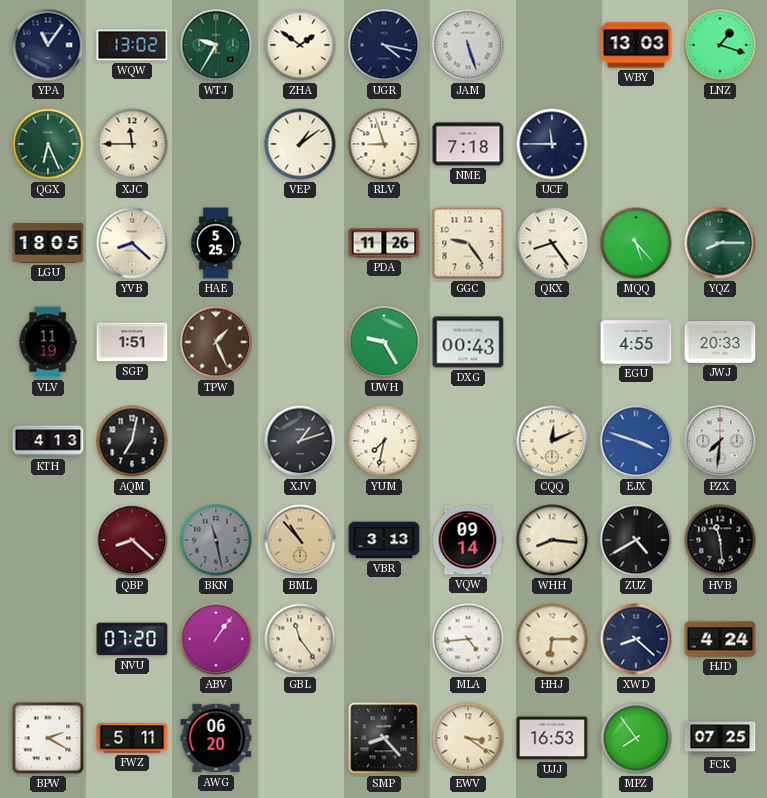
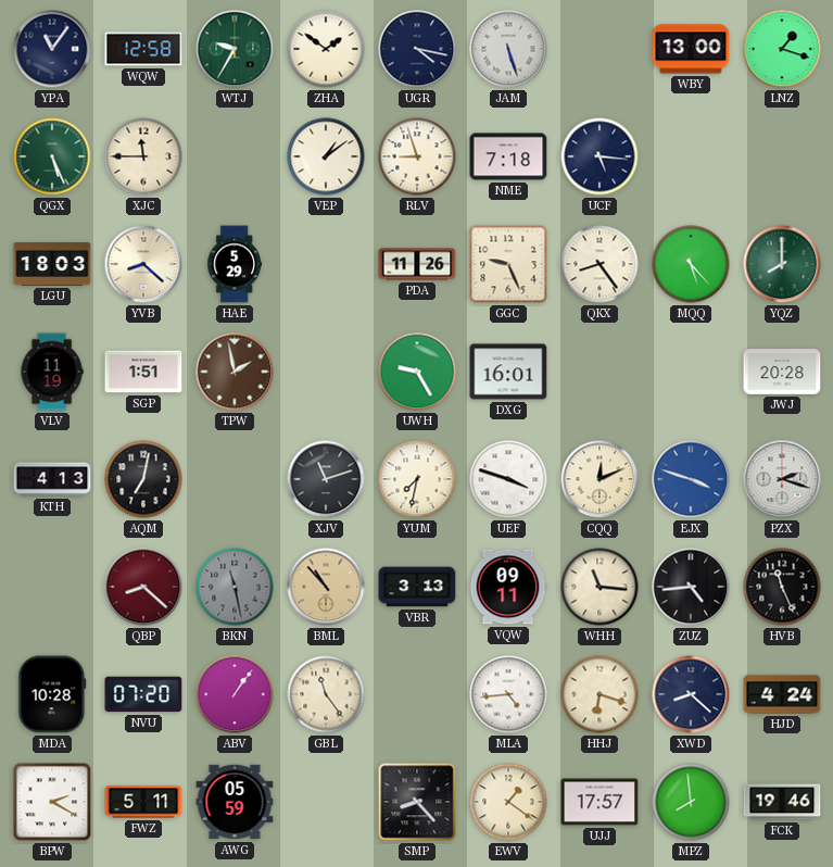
WQW: 13:02 -> 12:58 (143, 49)
WBY: 13:03 -> 13:00 (691, 49)
QGX: 6:26 -> 5:26 (52, 156)
UCF: 11:45 -> 5:16 (599, 156)
LGU: 18:05 -> 18:03 (52, 264)
HAE: 5:25 -> 5:29 (235, 264)
GGC: 9:24 -> 9:26 (508, 264)
YQZ: 8:15 -> 8:00 (782, 264)
TPW: 1:26 -> 1:58 (235, 372)
DXG: 00:43 -> 16:01 (508, 372)
EGU: 4:55 -> none (636, 342)
JWJ: 20:33 -> 20:28 (782, 373)
XJV: 1:12 -> 11:12 (326, 479)
UEF: none -> 3:48 (508, 479)
PZX: 7:31 -> 2:18 (782, 479)
VQW: 09:14 -> 09:11 (508, 587)
WHH: 8:16 -> 11:16 (599, 587)
ZUZ: 4:40 -> 4:44 (691, 587)
HVB: 11:29 -> 11:26 (782, 587)
MDA: none -> 10:28 (52, 694)
HHJ: 6:15 -> 6:18 (599, 694)
AWG: 06:20 -> 05:59 (235, 802)
EWV: 3:21 -> 1:21 (508, 802)
UJJ: 16:53 -> 17:57 (599, 802)
MPZ: 7:54 -> 7:59 (691, 802)
FCK: 07:25 -> 19:46 (782, 802)
